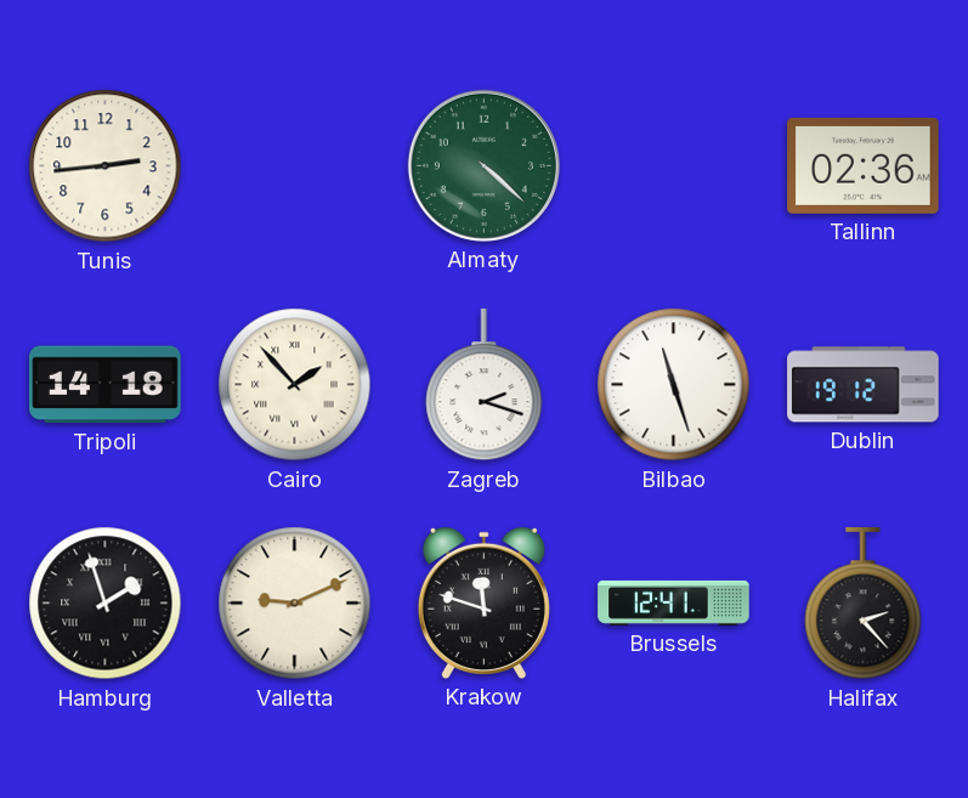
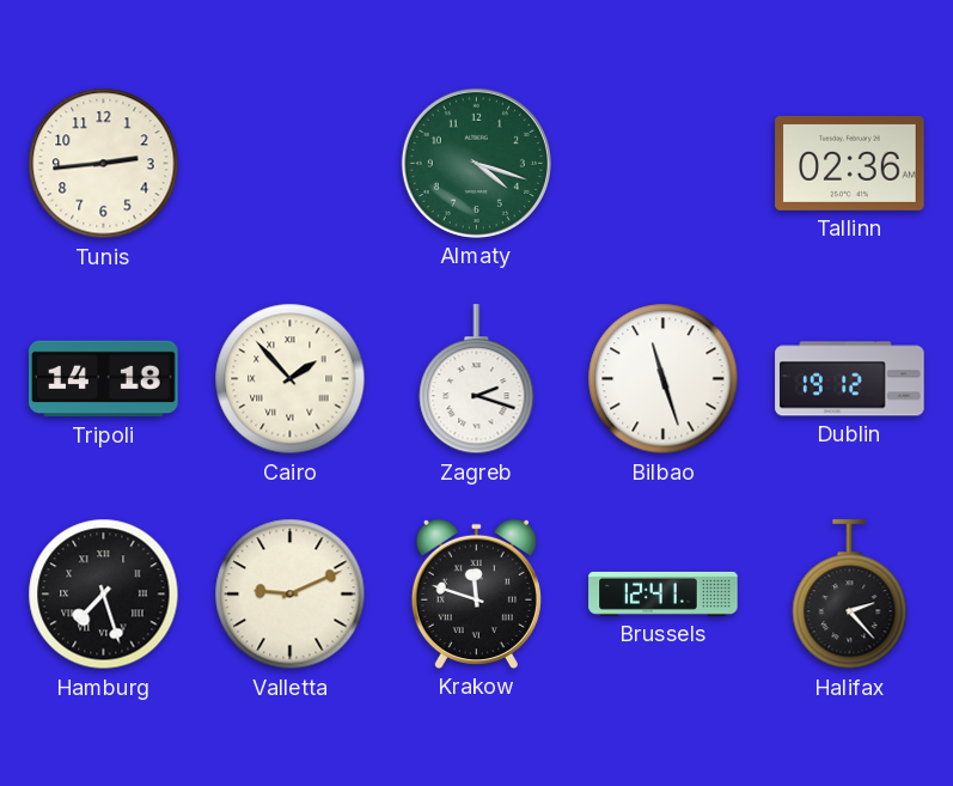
Almaty: 4:22 -> 4:18 (476, 163)
Hamburg: 1:57 -> 7:27 (104, 595)
